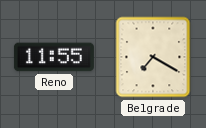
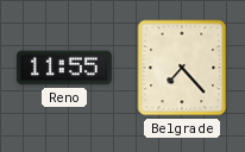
Belgrade: 7:20 -> 7:23 (182, 68)
